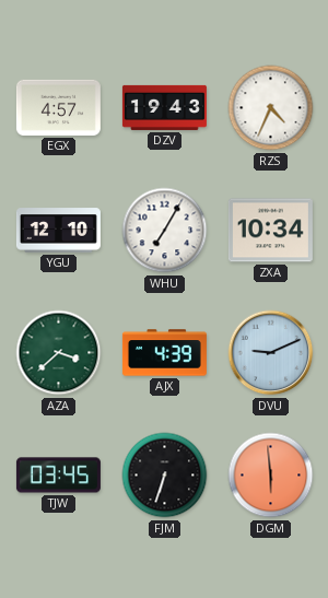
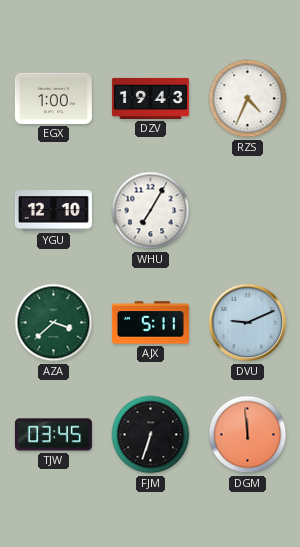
EGX: 4:57 -> 1:00 (53, 98)
ZXA: 10:34 -> none (270, 231)
AJX: 4:39 -> 5:11 (150, 323)
DGM: 5:59 -> 11:59 (248, 435)
